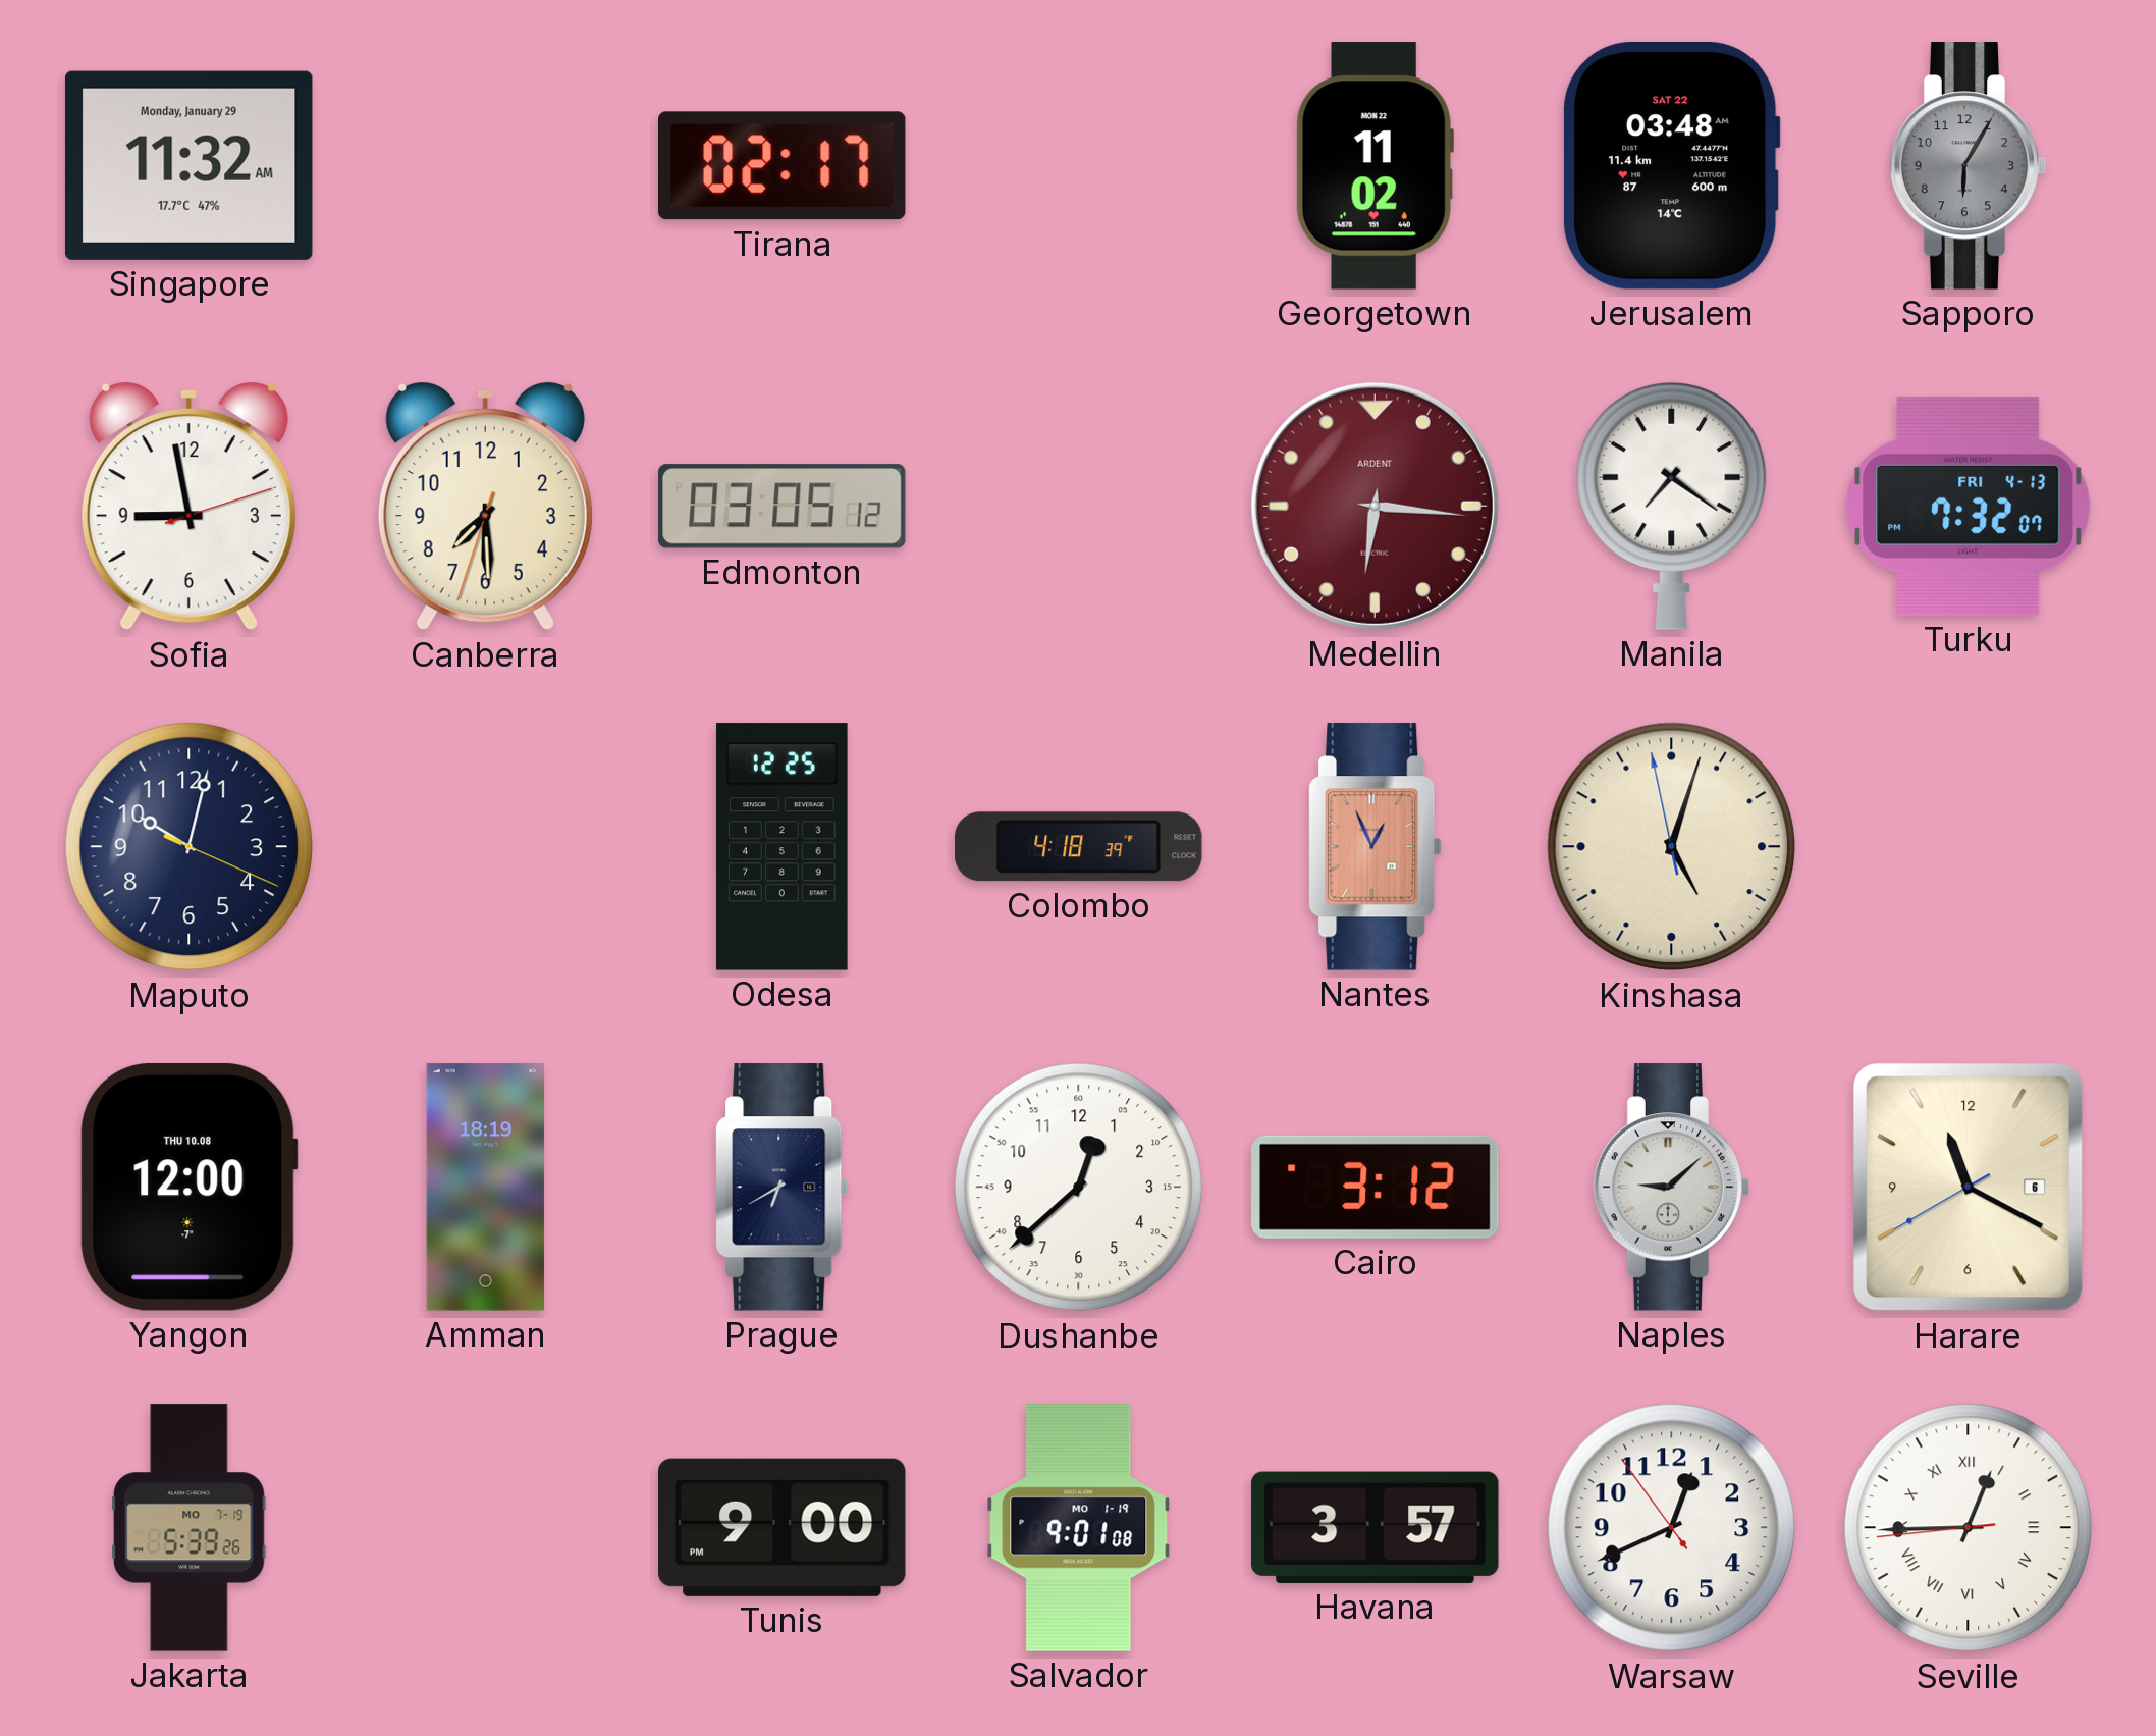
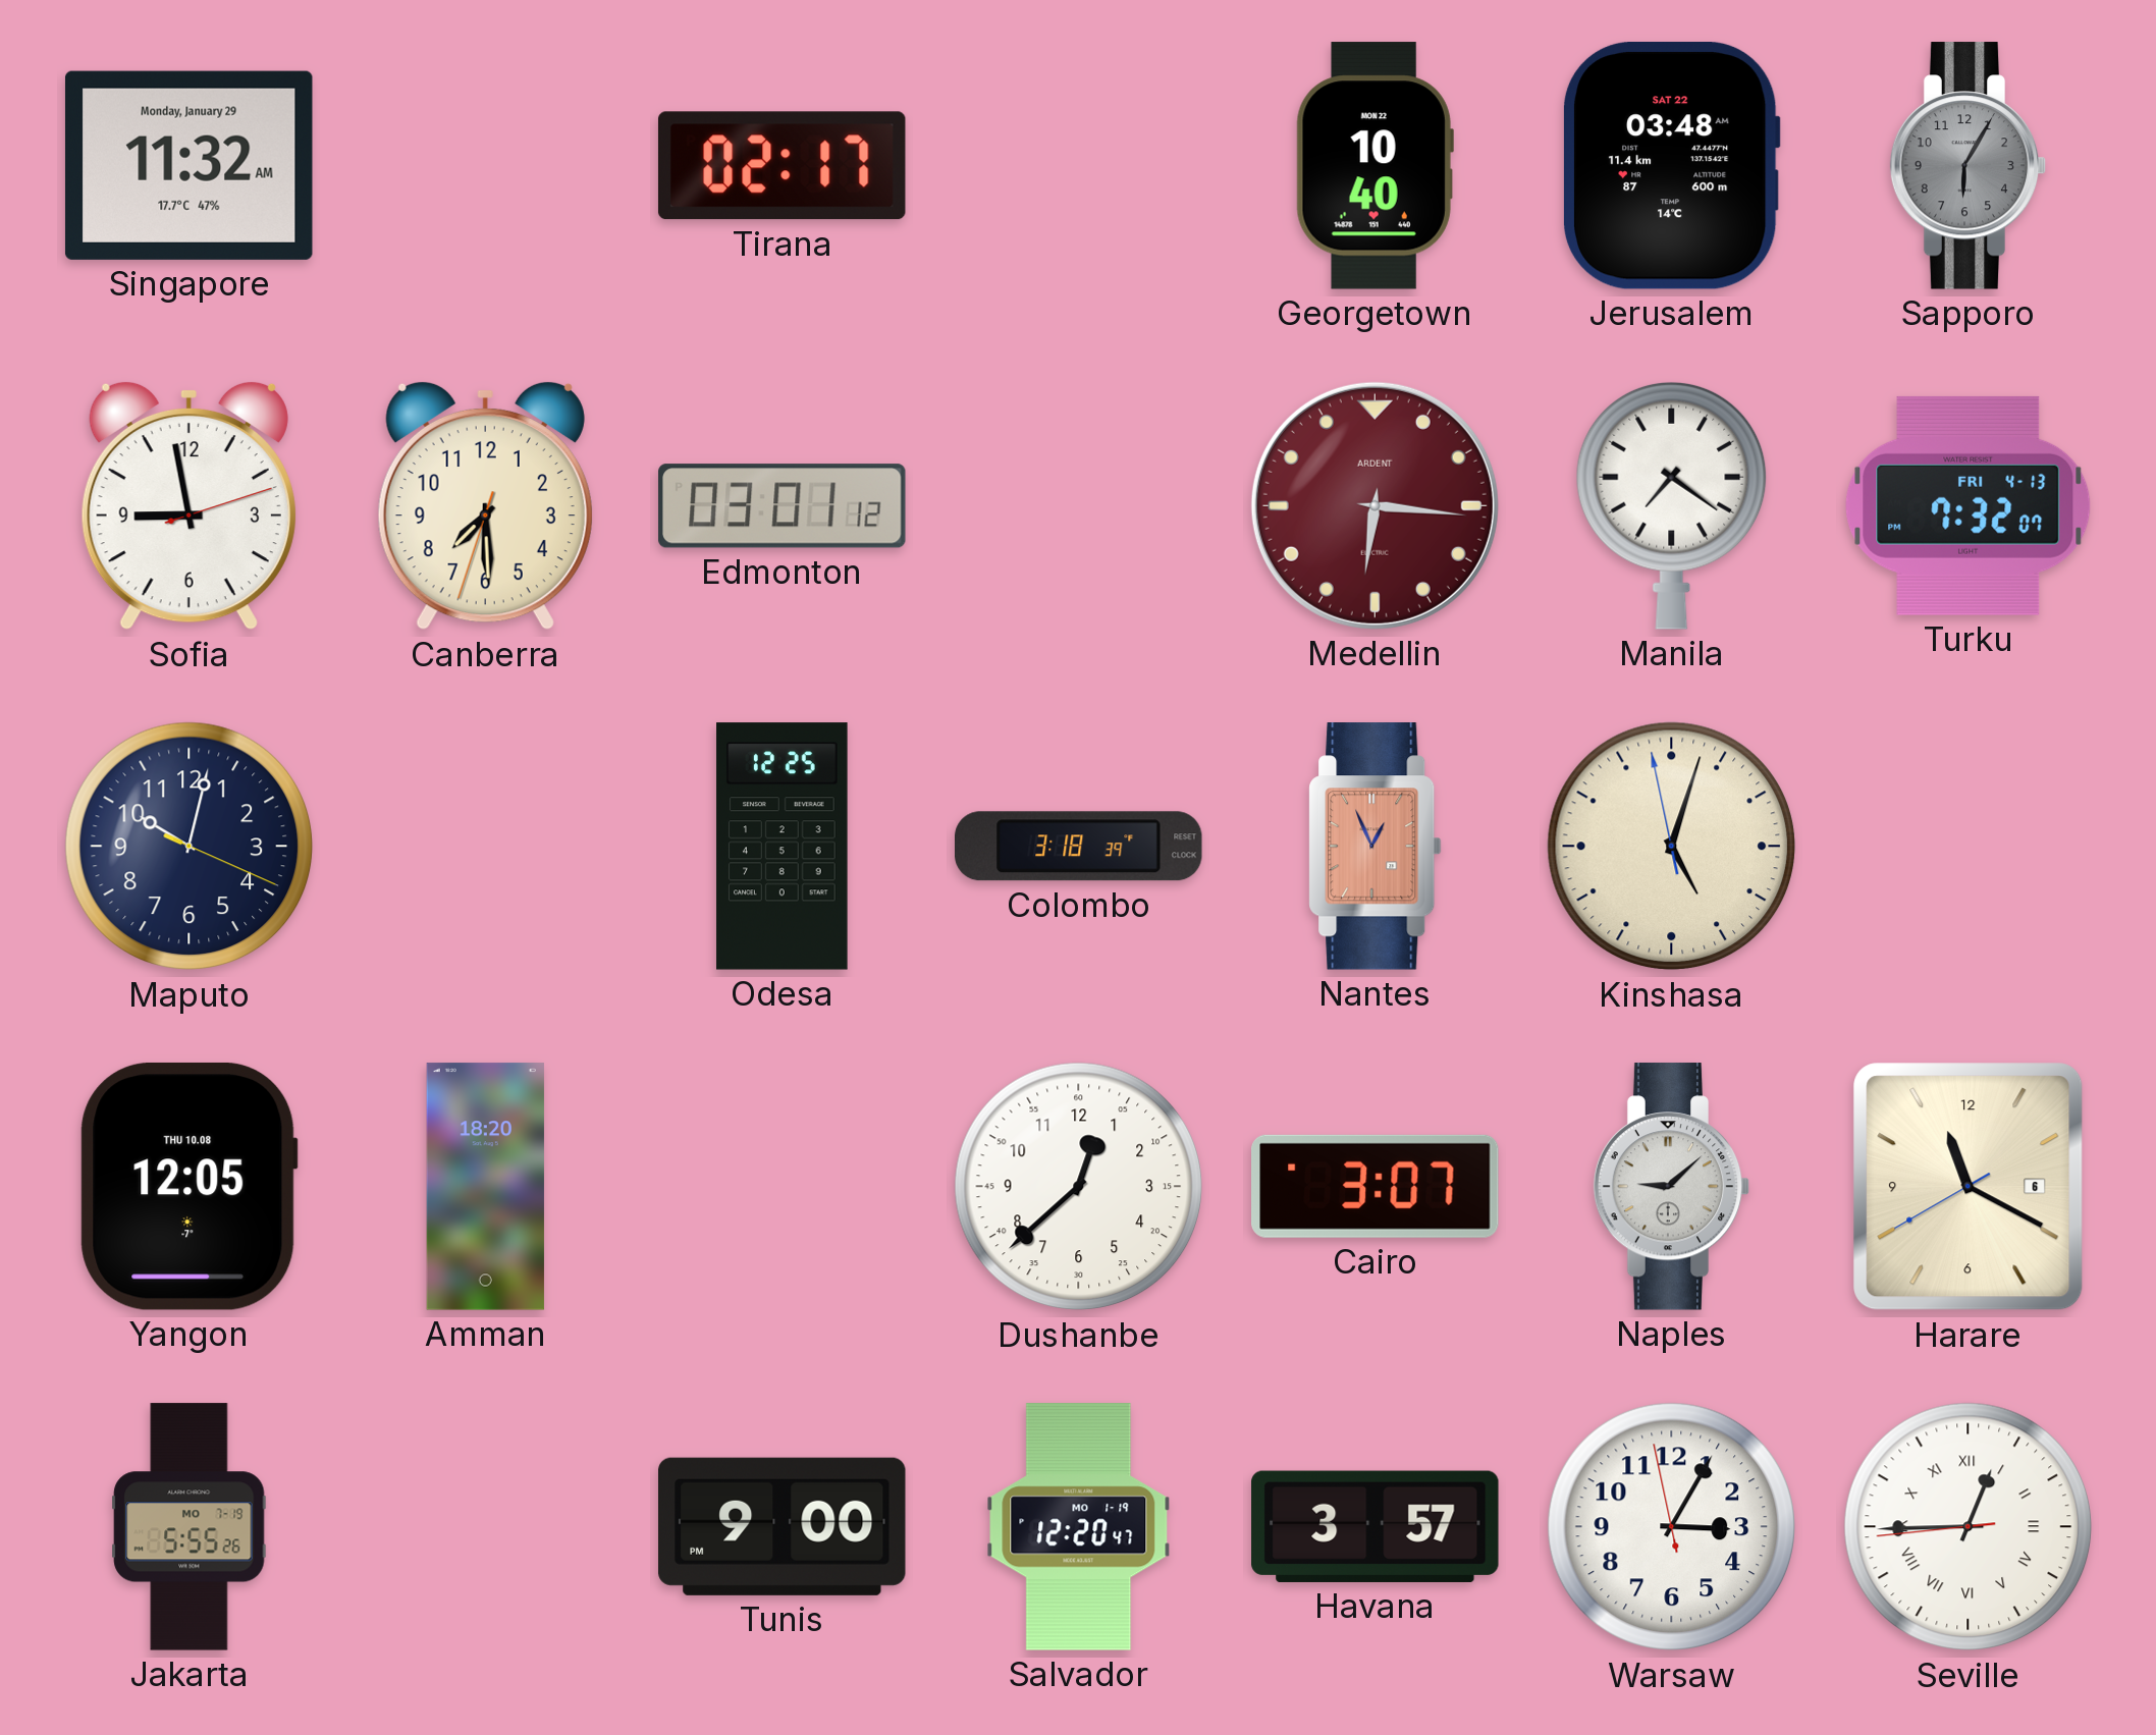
Georgetown: 11:02 -> 10:40 (1375, 166)
Edmonton: 03:05 -> 03:01 (783, 506)
Colombo: 4:18 -> 3:18 (1079, 847)
Yangon: 12:00 -> 12:05 (188, 1186)
Amman: 18:19 -> 18:20 (485, 1187)
Prague: 6:40 -> none (783, 1188)
Cairo: 3:12 -> 3:07 (1376, 1186)
Jakarta: 5:39 -> 5:55 (190, 1527)
Salvador: 9:01 -> 12:20 (1079, 1527)
Warsaw: 12:40 -> 3:04 (1672, 1527)
